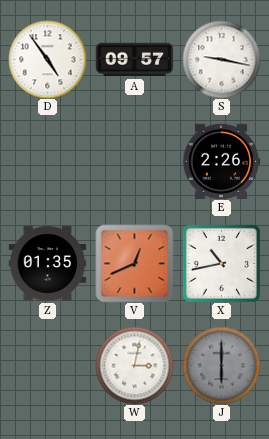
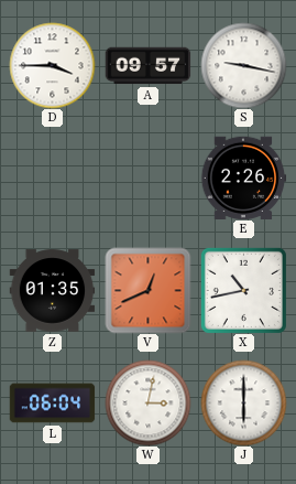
D: 4:54 -> 3:45 (52, 65)
L: none -> 06:04 (52, 404)
J dial: grey -> white (243, 402)
